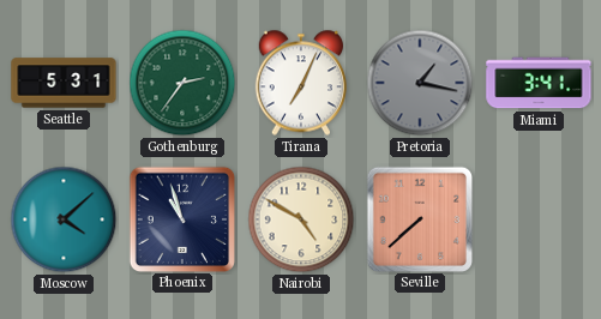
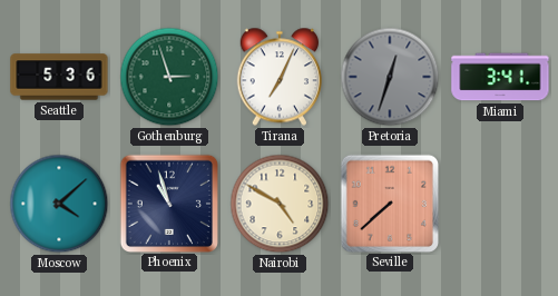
Seattle: 5:31 -> 5:36 (59, 77)
Gothenburg: 2:36 -> 2:57 (169, 77)
Pretoria: 1:17 -> 12:33 (390, 77)
